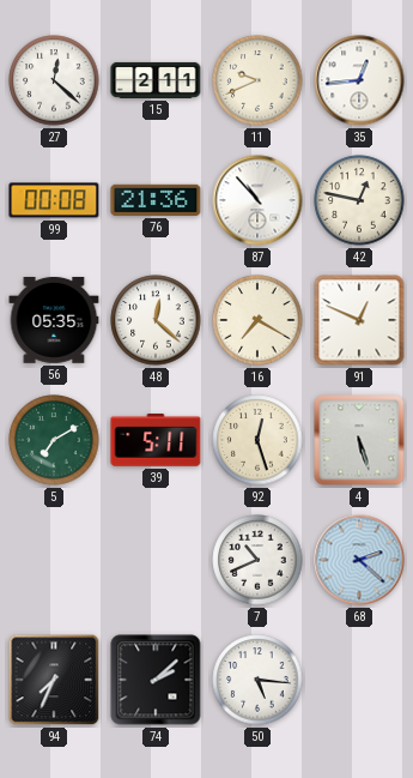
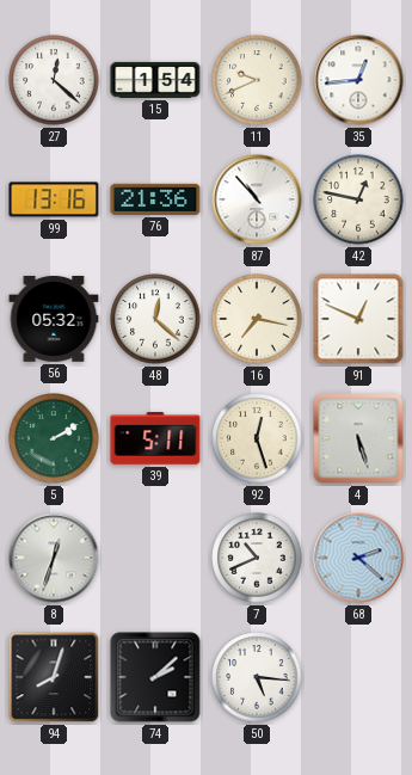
15: 2:11 -> 1:54 (155, 80)
99: 00:08 -> 13:16 (54, 199)
56: 05:35 -> 05:32 (54, 320)
16: 7:20 -> 7:17 (257, 319)
5: 7:10 -> 2:10 (54, 438)
8: none -> 12:33 (54, 558)
94: 7:34 -> 8:03 (54, 677)
